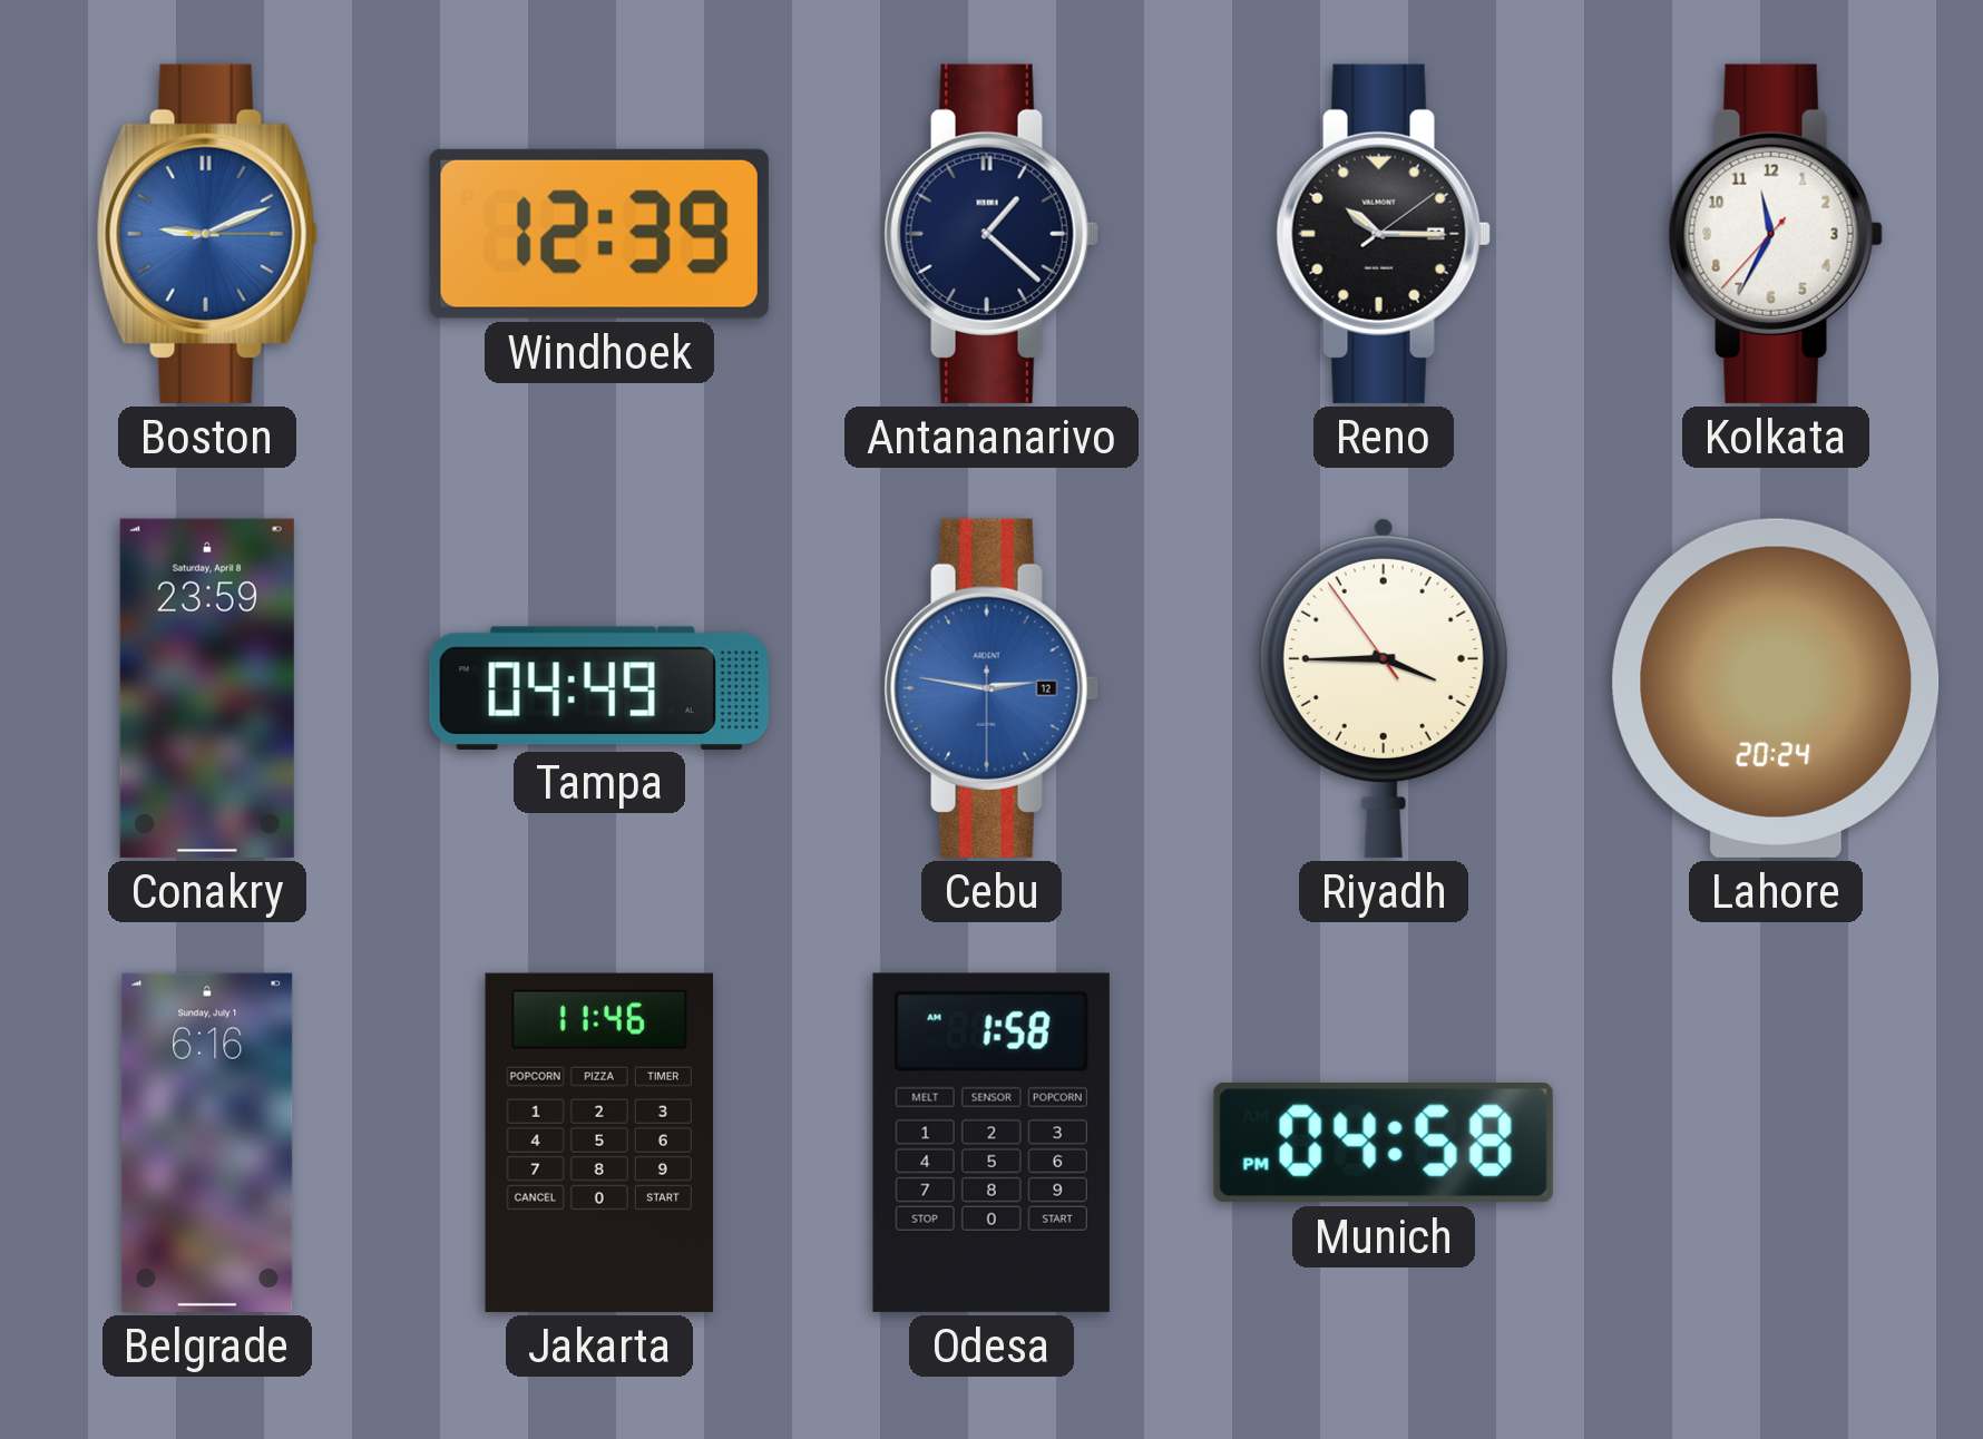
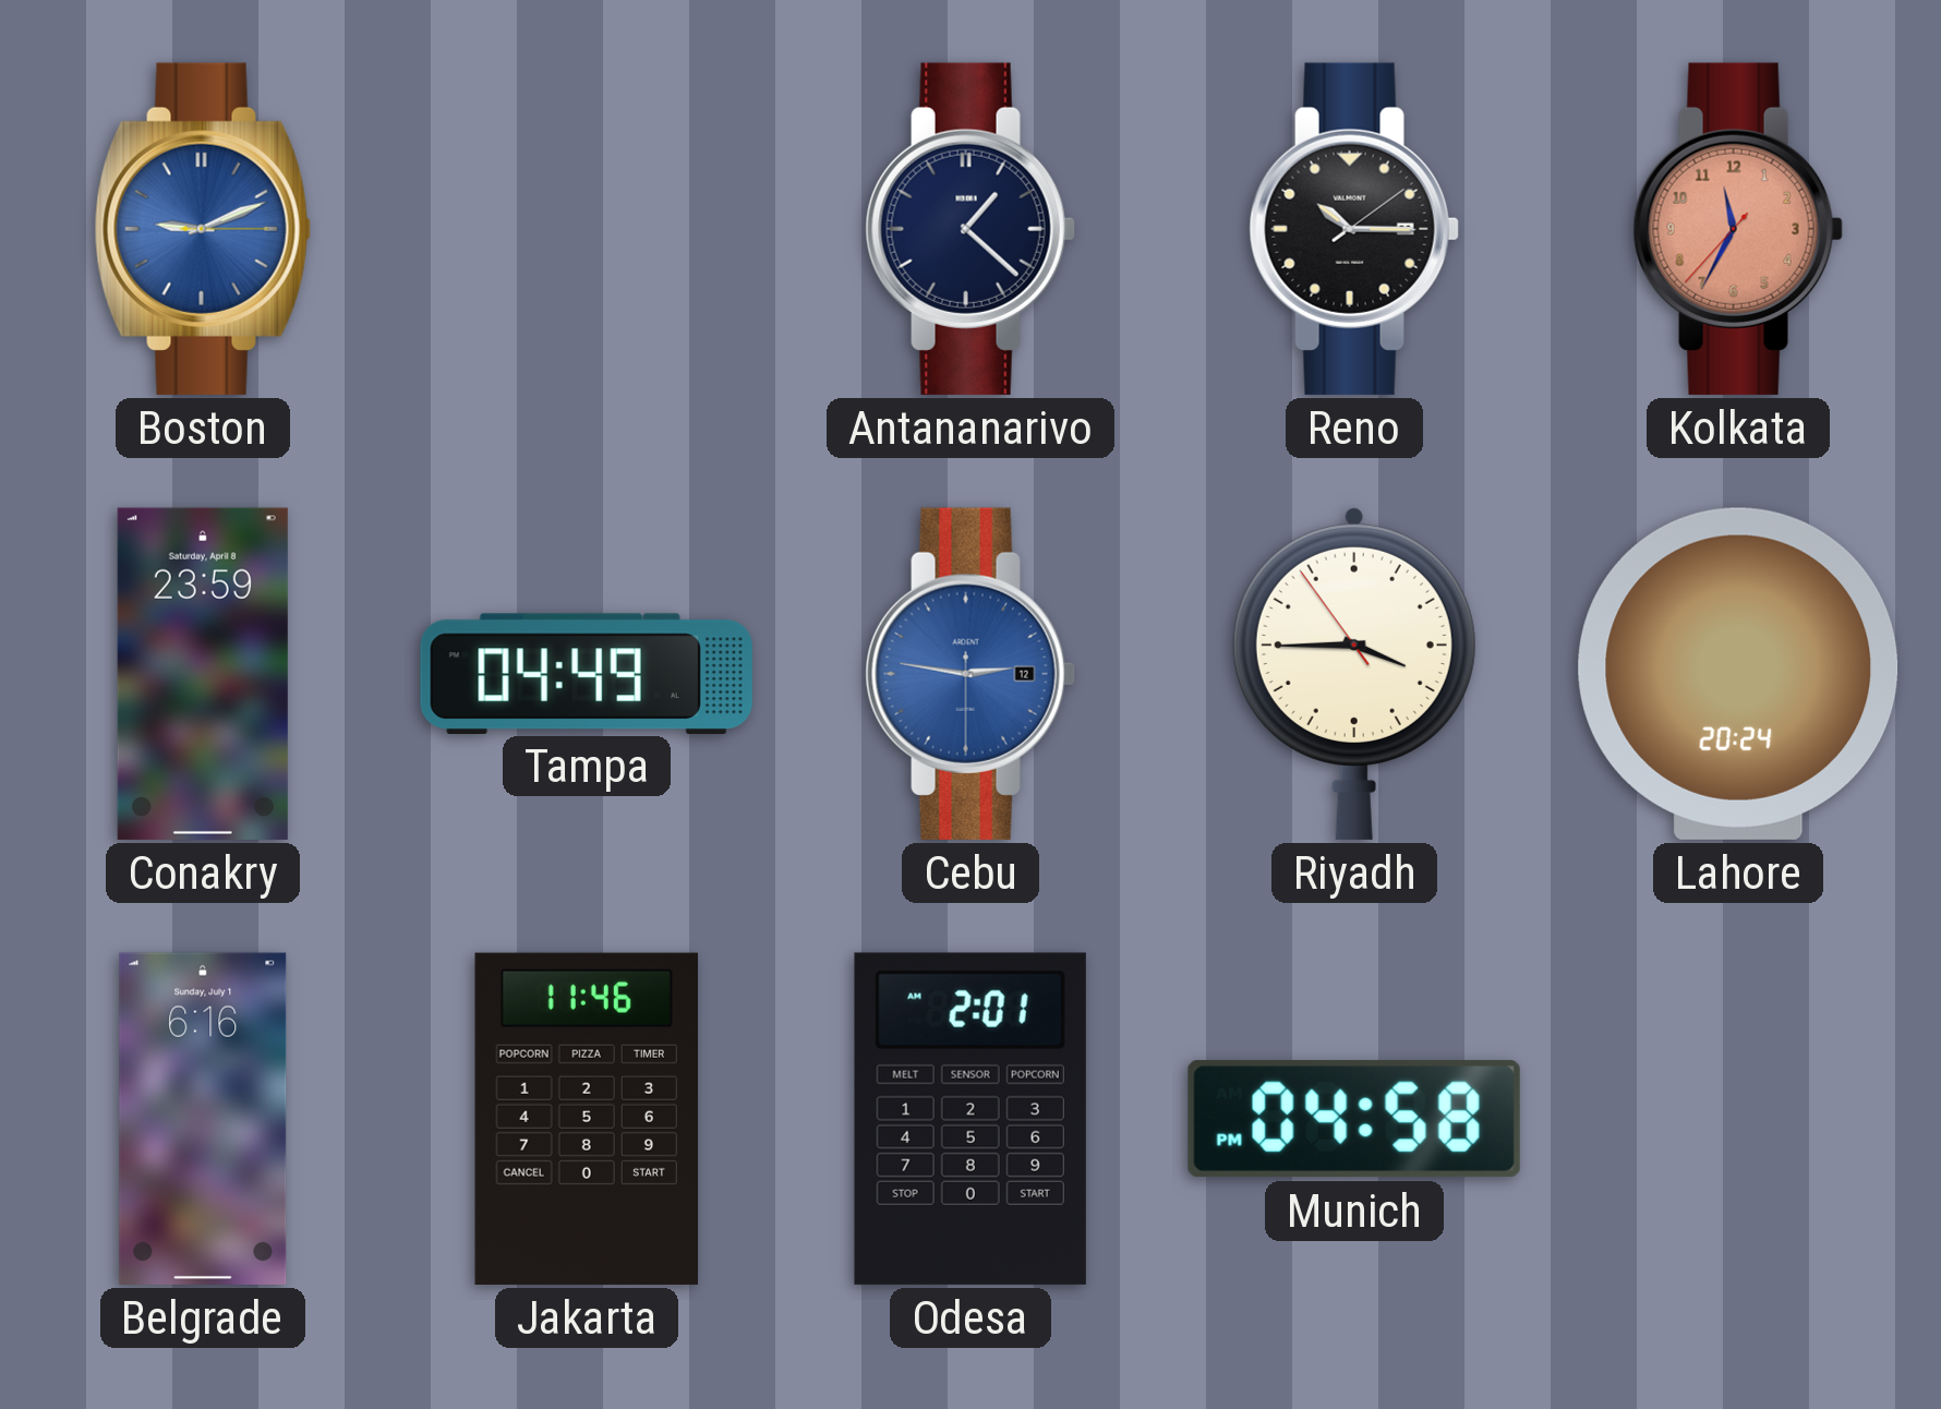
Windhoek: 12:39 -> none (599, 234)
Kolkata dial: white -> salmon (1738, 229)
Odesa: 1:58 -> 2:01 (970, 1119)
